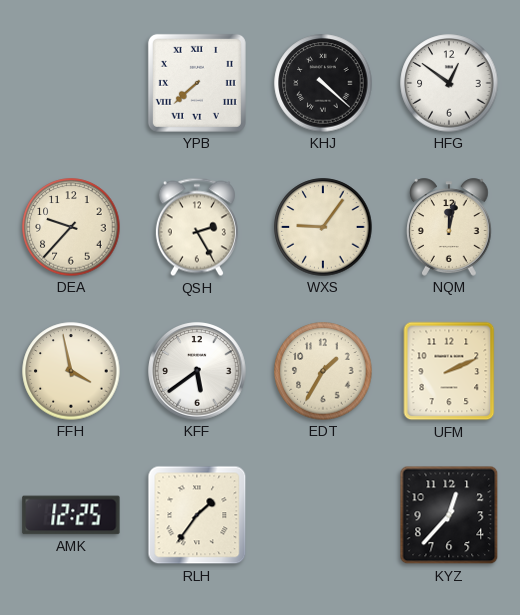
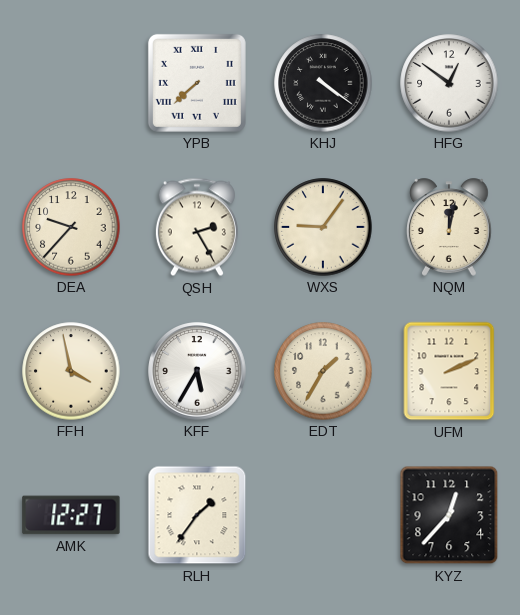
KHJ: 4:22 -> 4:21 (323, 83)
KFF: 5:39 -> 5:35 (197, 371)
AMK: 12:25 -> 12:27 (71, 515)
